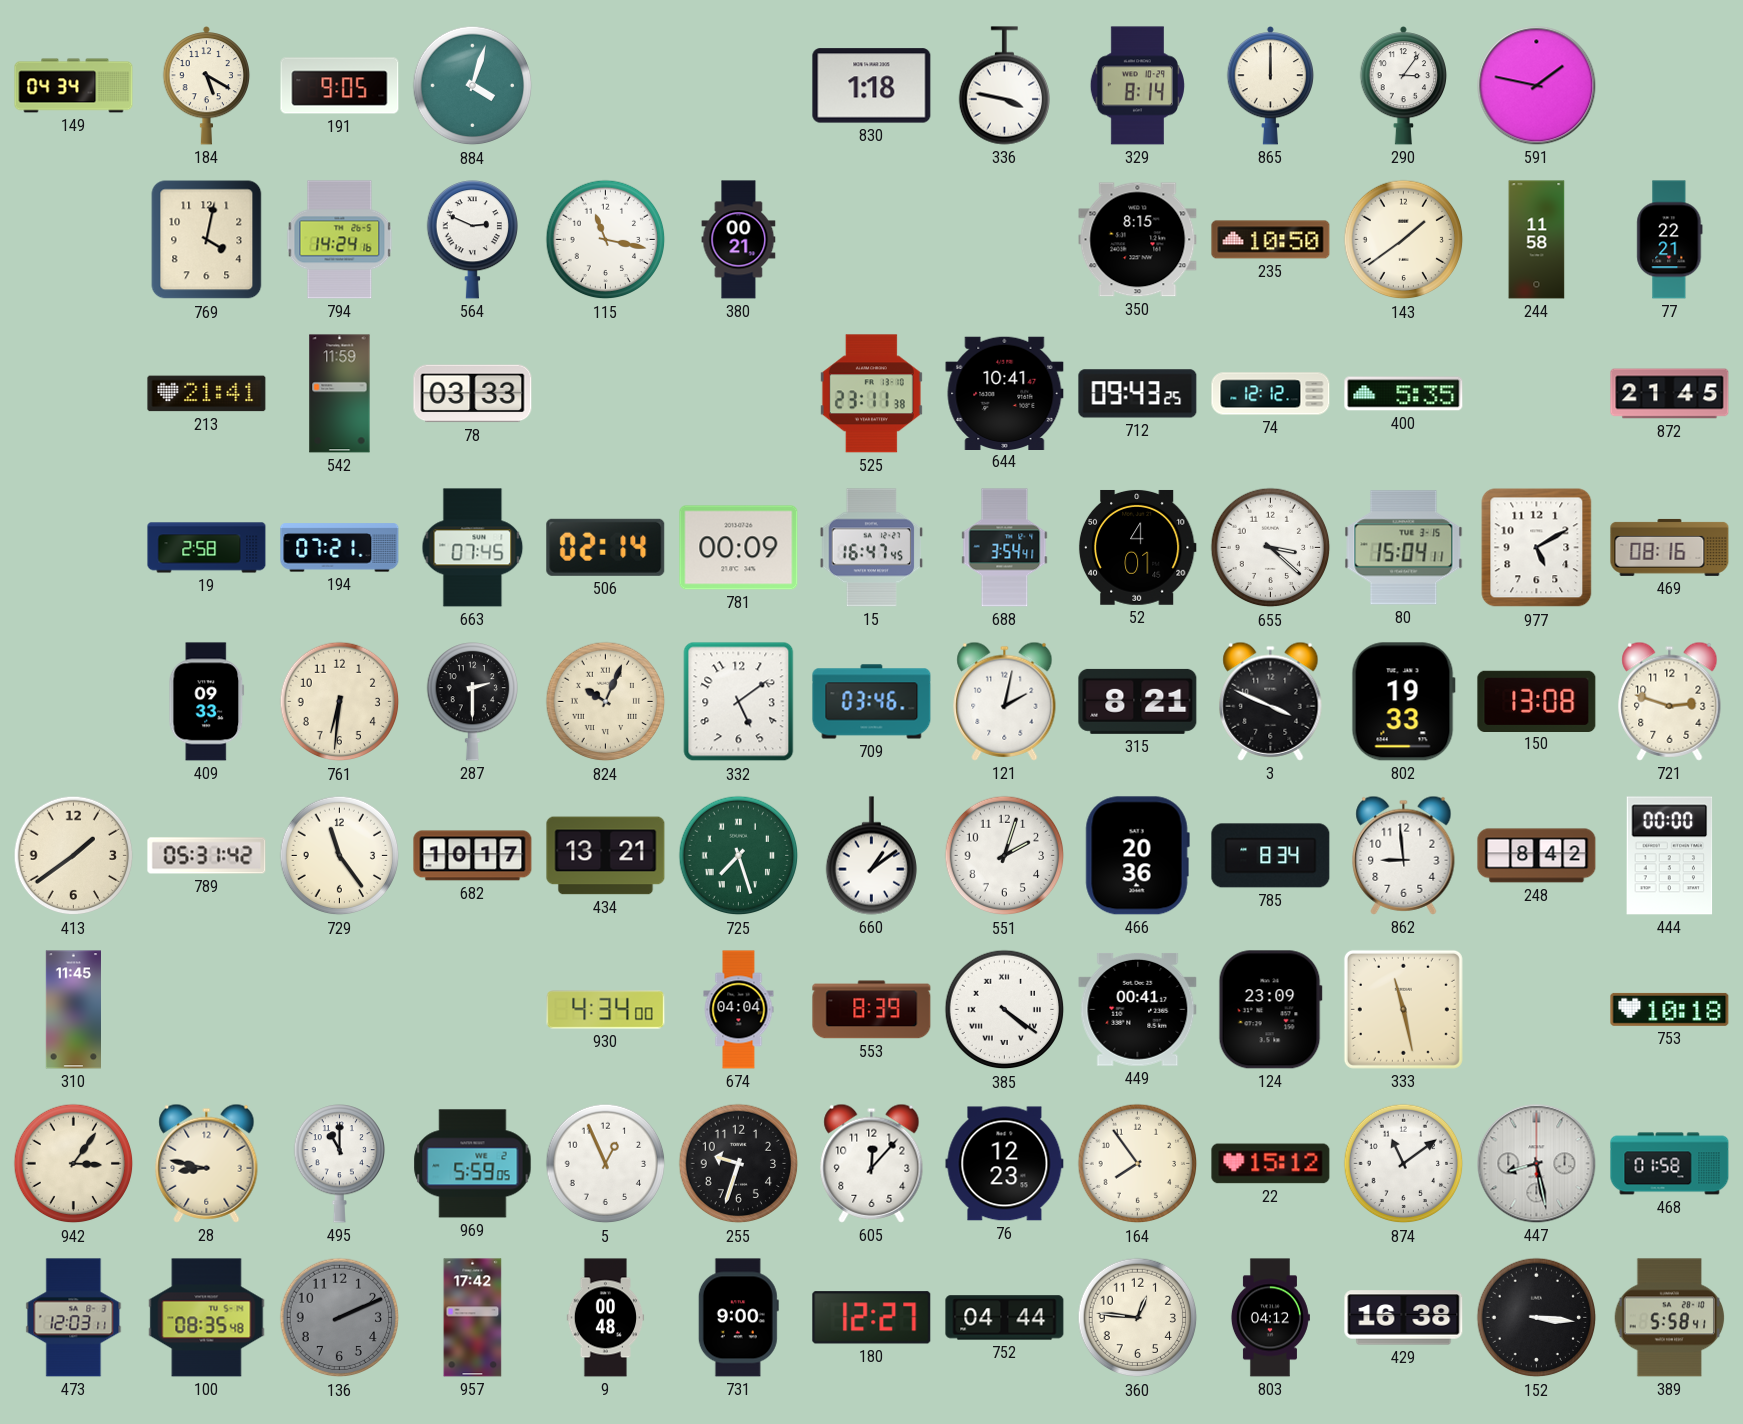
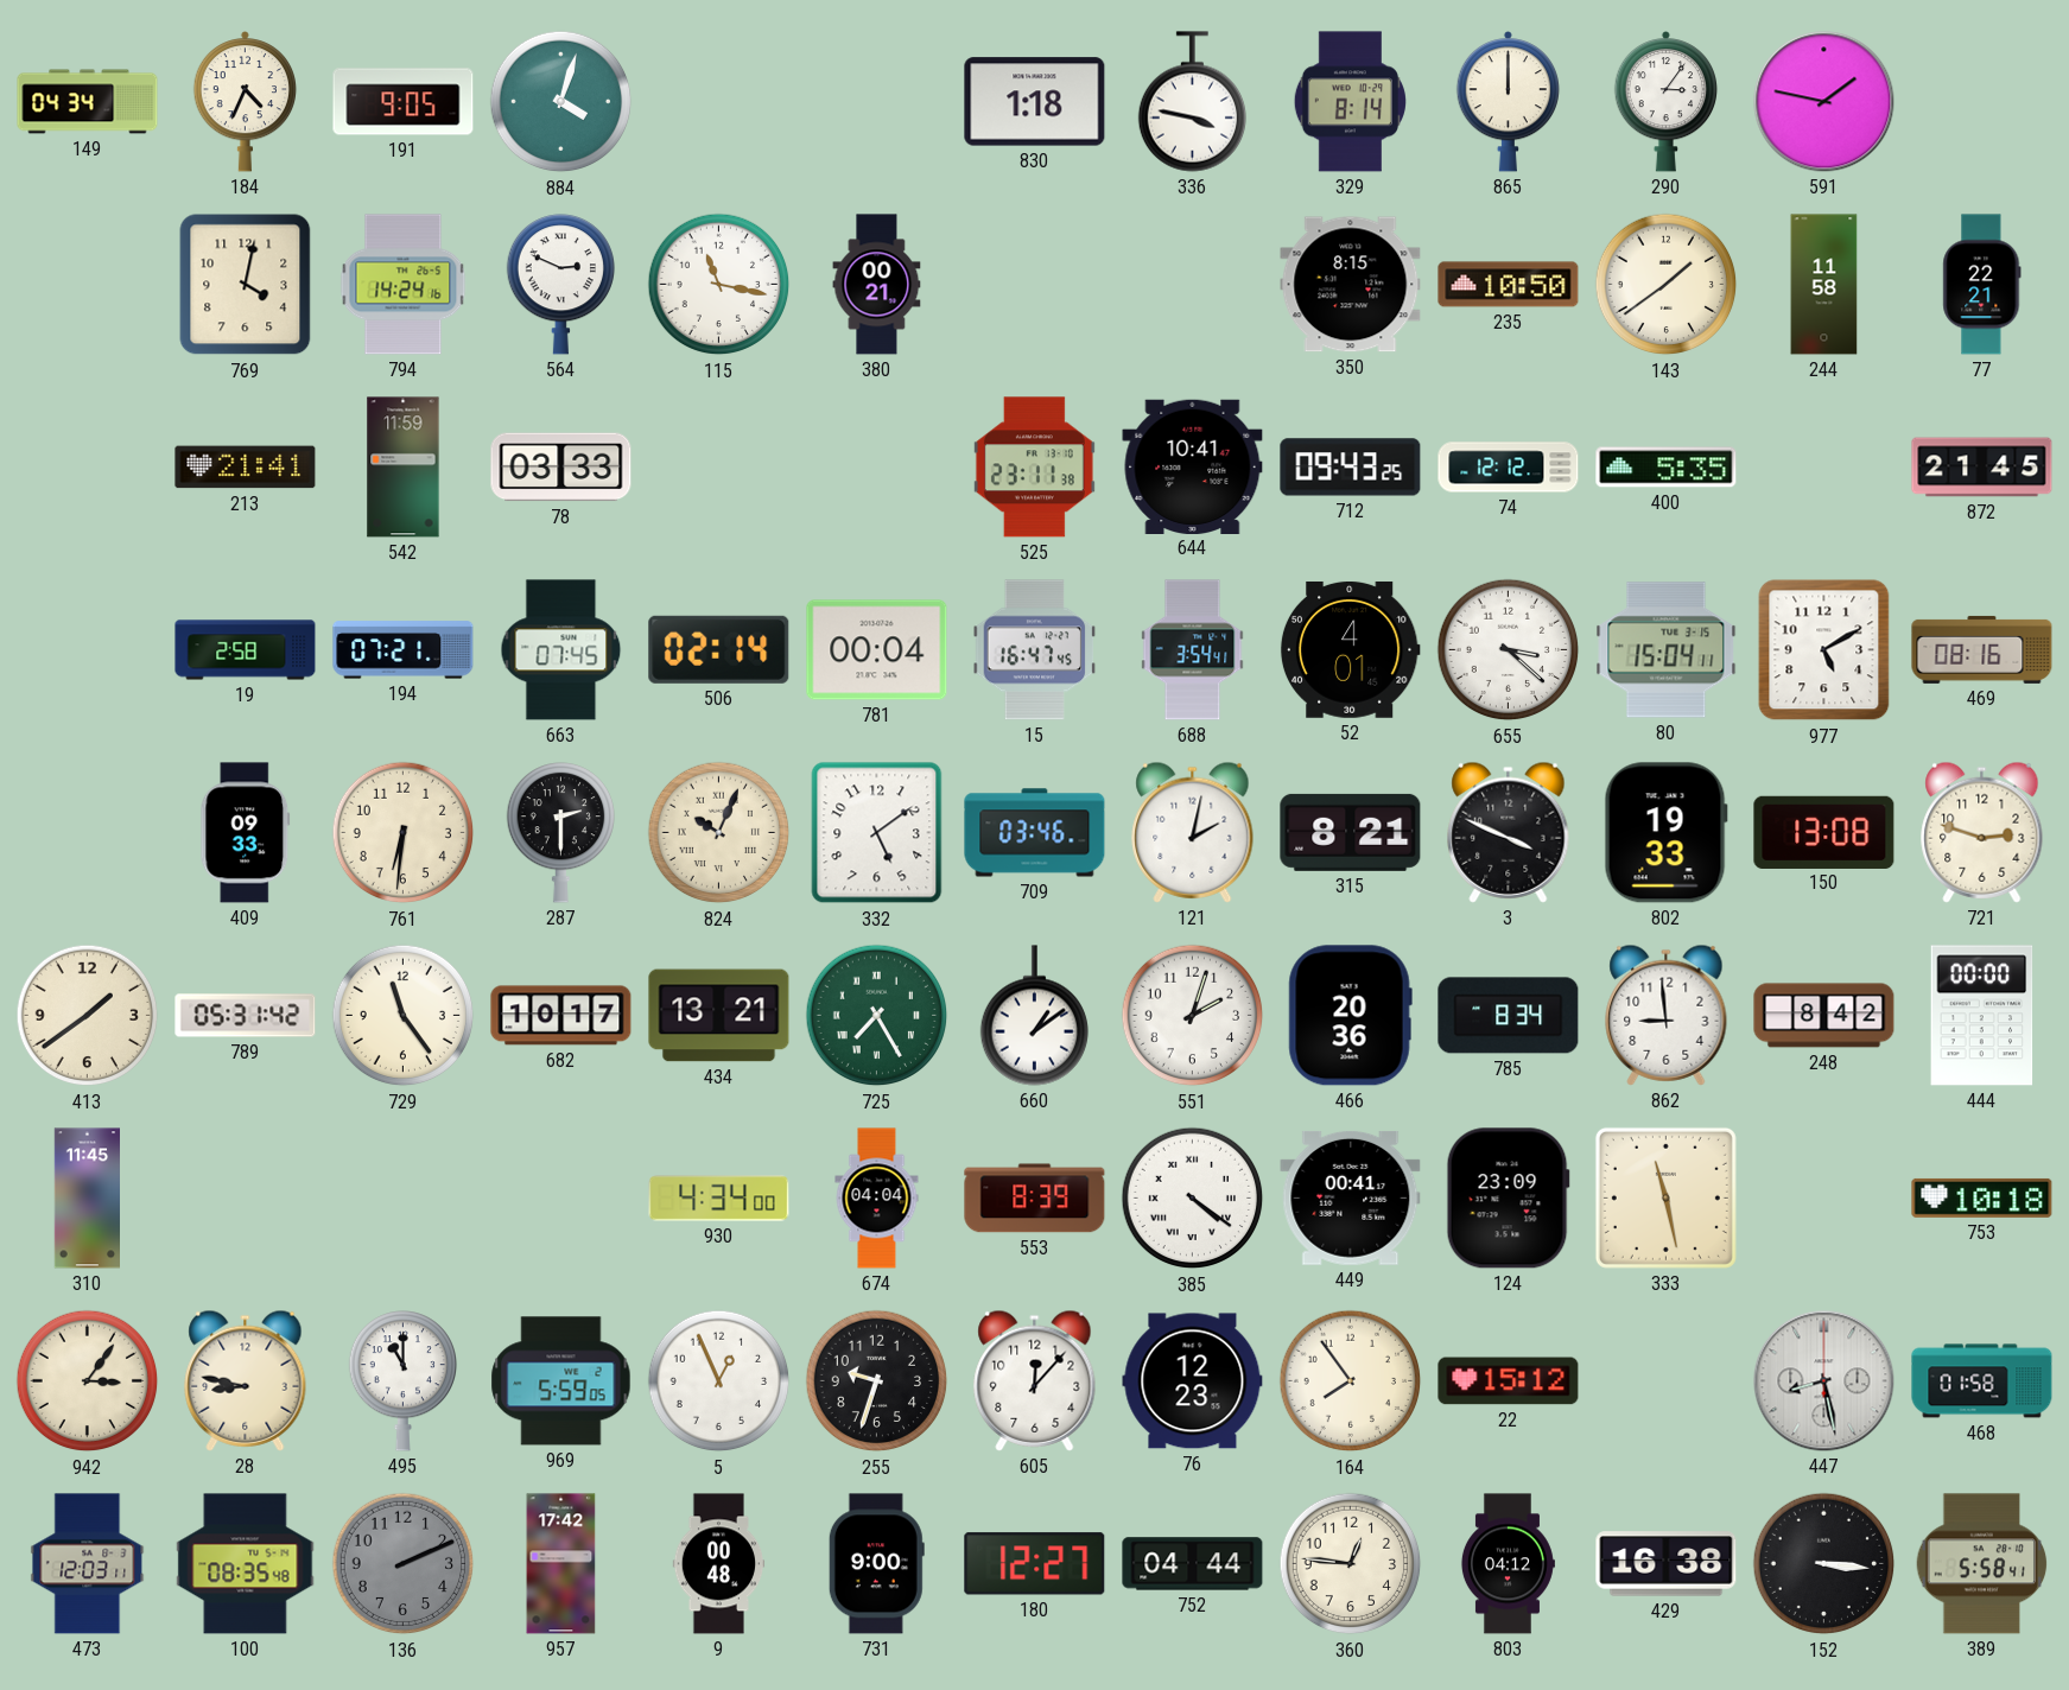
184: 5:20 -> 4:34 (246, 102)
781: 00:09 -> 00:04 (877, 650)
725: 7:27 -> 7:25 (877, 1016)
874: 11:09 -> none (1404, 1164)
